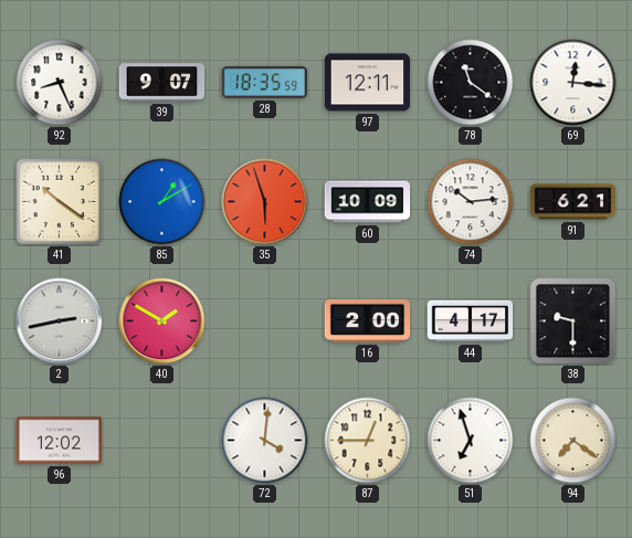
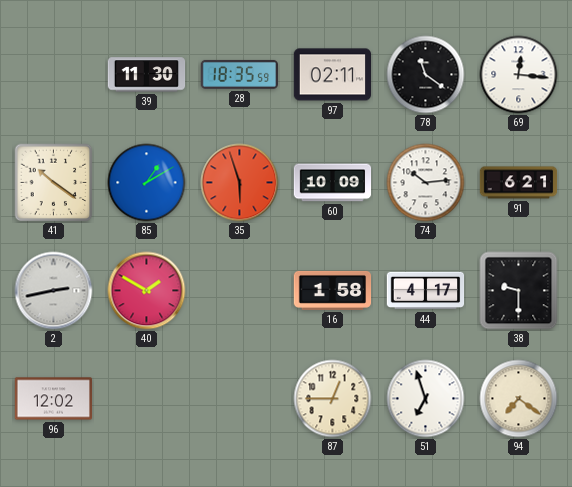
92: 8:26 -> none (60, 83)
39: 9:07 -> 11:30 (147, 75)
97: 12:11 -> 02:11 (333, 75)
16: 2:00 -> 1:58 (333, 290)
72: 4:01 -> none (265, 441)
